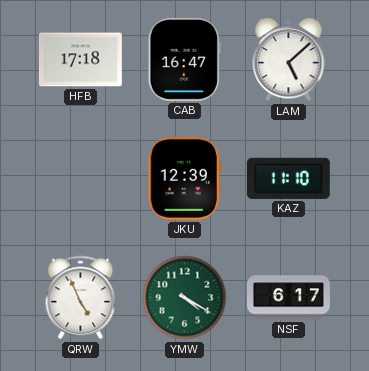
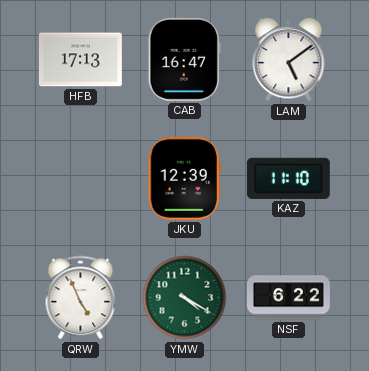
HFB: 17:18 -> 17:13 (81, 60)
LAM: 5:08 -> 5:09 (289, 60)
NSF: 6:17 -> 6:22 (289, 298)
